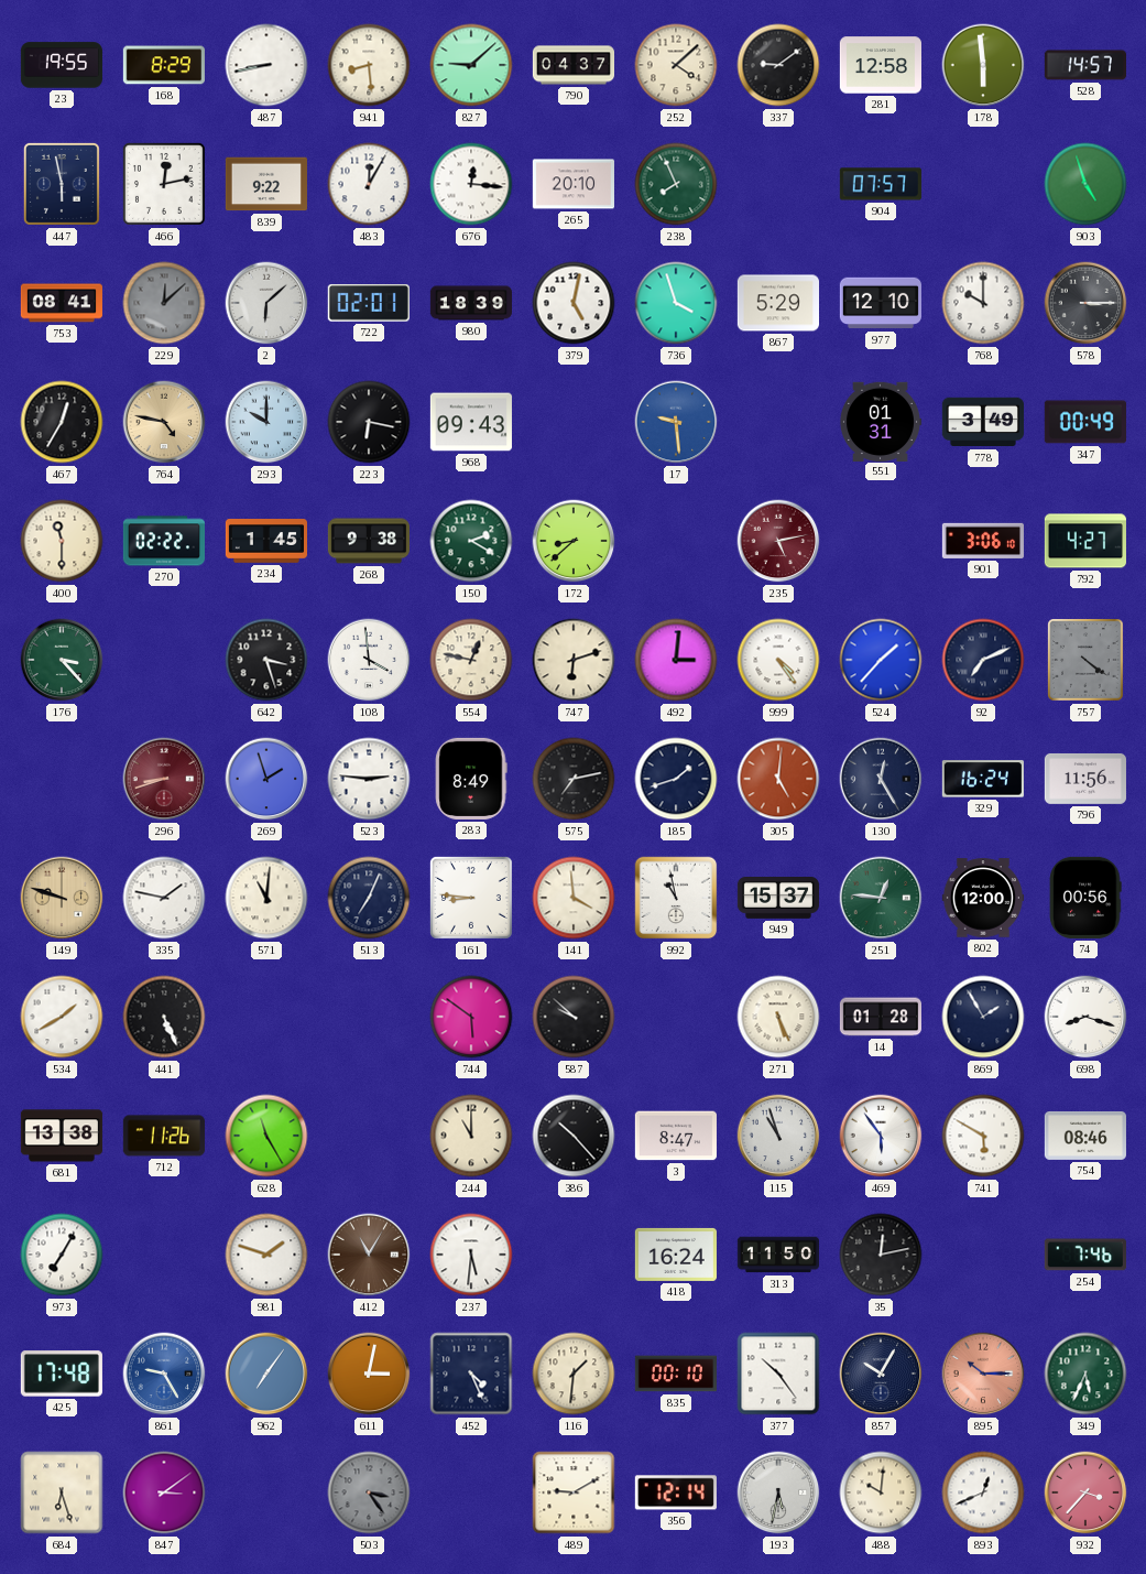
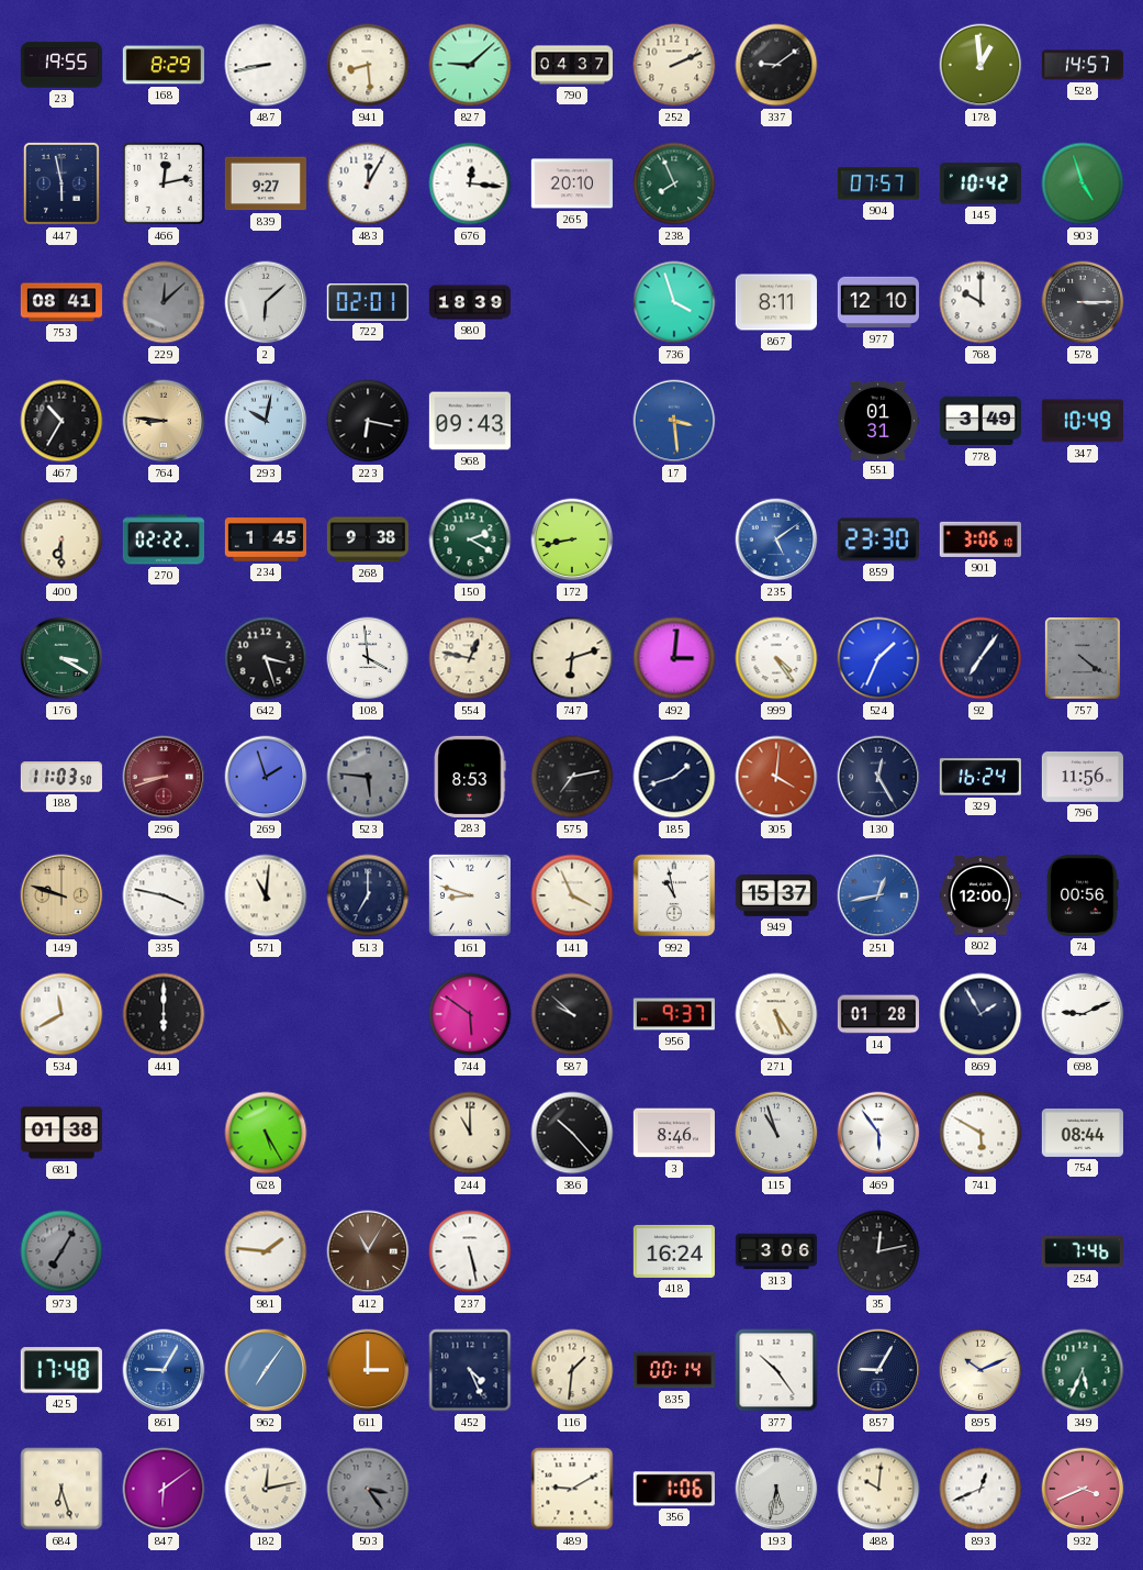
252: 4:08 -> 2:11 (674, 65)
281: 12:58 -> none (881, 65)
178: 5:59 -> 12:59 (980, 65)
839: 9:22 -> 9:27 (266, 183)
145: none -> 10:42 (980, 183)
379: 5:02 -> none (574, 303)
867: 5:29 -> 8:11 (775, 302)
467: 12:35 -> 10:35 (61, 421)
764: 4:47 -> 8:46 (164, 421)
293: 10:00 -> 10:02 (266, 421)
17: 9:29 -> 3:29 (674, 421)
347: 00:49 -> 10:49 (1083, 421)
400: 11:30 -> 6:30 (61, 539)
172: 8:38 -> 8:43 (572, 539)
235: 5:13 -> 5:09 (776, 539)
235 dial: burgundy -> blue (776, 539)
859: none -> 23:30 (878, 539)
792: 4:27 -> none (1085, 541)
176: 3:23 -> 3:20 (61, 658)
524: 1:37 -> 1:34 (878, 658)
92: 7:11 -> 7:06 (980, 658)
188: none -> 11:03 (61, 777)
523: 2:46 -> 5:46 (368, 777)
523 dial: white -> grey (368, 777)
283: 8:49 -> 8:53 (470, 777)
305: 5:01 -> 4:01 (776, 777)
335: 1:47 -> 3:47 (164, 895)
513: 7:04 -> 7:00 (368, 895)
161: 8:46 -> 8:48 (470, 895)
141: 3:59 -> 3:56 (572, 895)
251: 12:46 -> 12:43 (878, 895)
251 dial: green -> blue (878, 895)
534: 1:40 -> 11:40 (61, 1014)
441: 5:26 -> 6:00 (164, 1014)
956: none -> 9:37 (674, 1014)
271: 5:26 -> 5:24 (776, 1014)
698: 8:18 -> 9:11 (1083, 1014)
681: 13:38 -> 01:38 (61, 1133)
712: 11:26 -> none (164, 1136)
628: 11:25 -> 5:25 (266, 1133)
3: 8:47 -> 8:46 (674, 1133)
754: 08:46 -> 08:44 (1082, 1133)
973 dial: white -> grey (61, 1251)
981: 1:48 -> 1:46 (266, 1251)
237: 5:31 -> 5:28 (470, 1251)
313: 11:50 -> 3:06 (775, 1251)
861: 9:25 -> 9:05 (164, 1370)
611: 3:02 -> 3:00 (368, 1370)
835: 00:10 -> 00:14 (674, 1370)
857: 10:05 -> 9:05 (878, 1370)
895: 10:15 -> 10:11 (980, 1370)
895 dial: salmon -> cream (980, 1370)
847: 3:09 -> 6:09 (164, 1489)
182: none -> 12:13 (266, 1489)
356: 12:14 -> 1:06 (674, 1489)
932: 3:37 -> 3:41 (1083, 1489)
